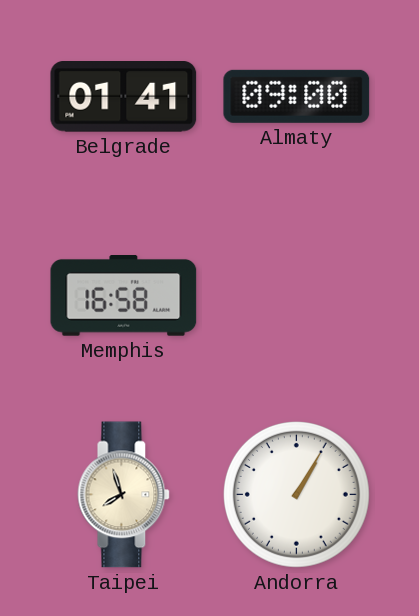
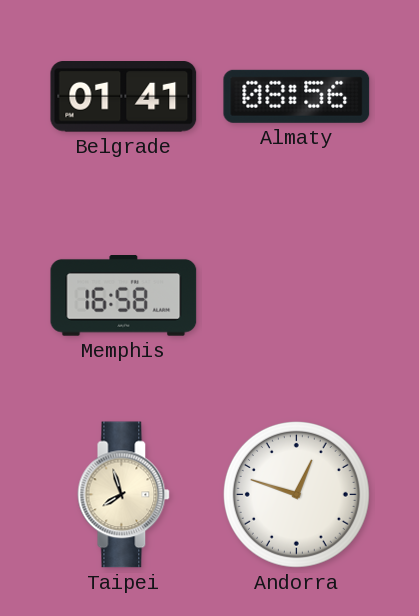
Almaty: 09:00 -> 08:56 (297, 96)
Andorra: 1:05 -> 12:48 (296, 494)
